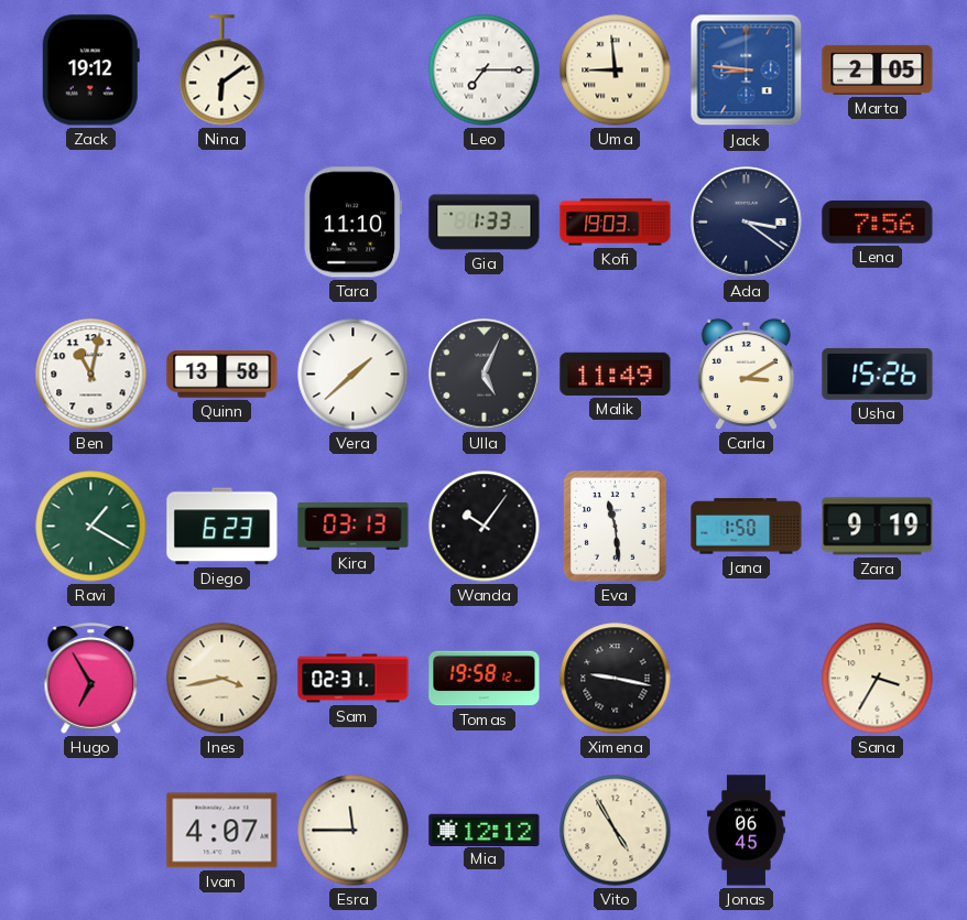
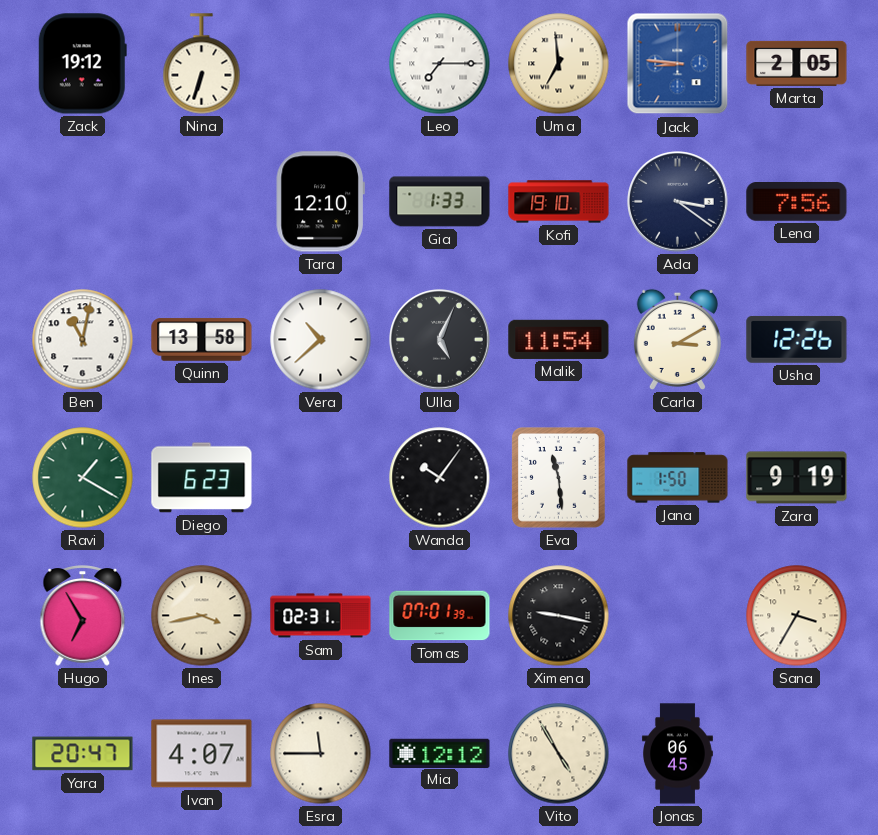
Nina: 6:09 -> 6:33 (202, 64)
Uma: 8:59 -> 6:59 (559, 64)
Tara: 11:10 -> 12:10 (320, 202)
Kofi: 19:03 -> 19:10 (559, 202)
Vera: 1:38 -> 10:38 (321, 340)
Malik: 11:49 -> 11:54 (559, 339)
Usha: 15:26 -> 12:26 (797, 339)
Kira: 03:13 -> none (354, 527)
Tomas: 19:58 -> 07:01 (440, 616)
Yara: none -> 20:47 (83, 754)
